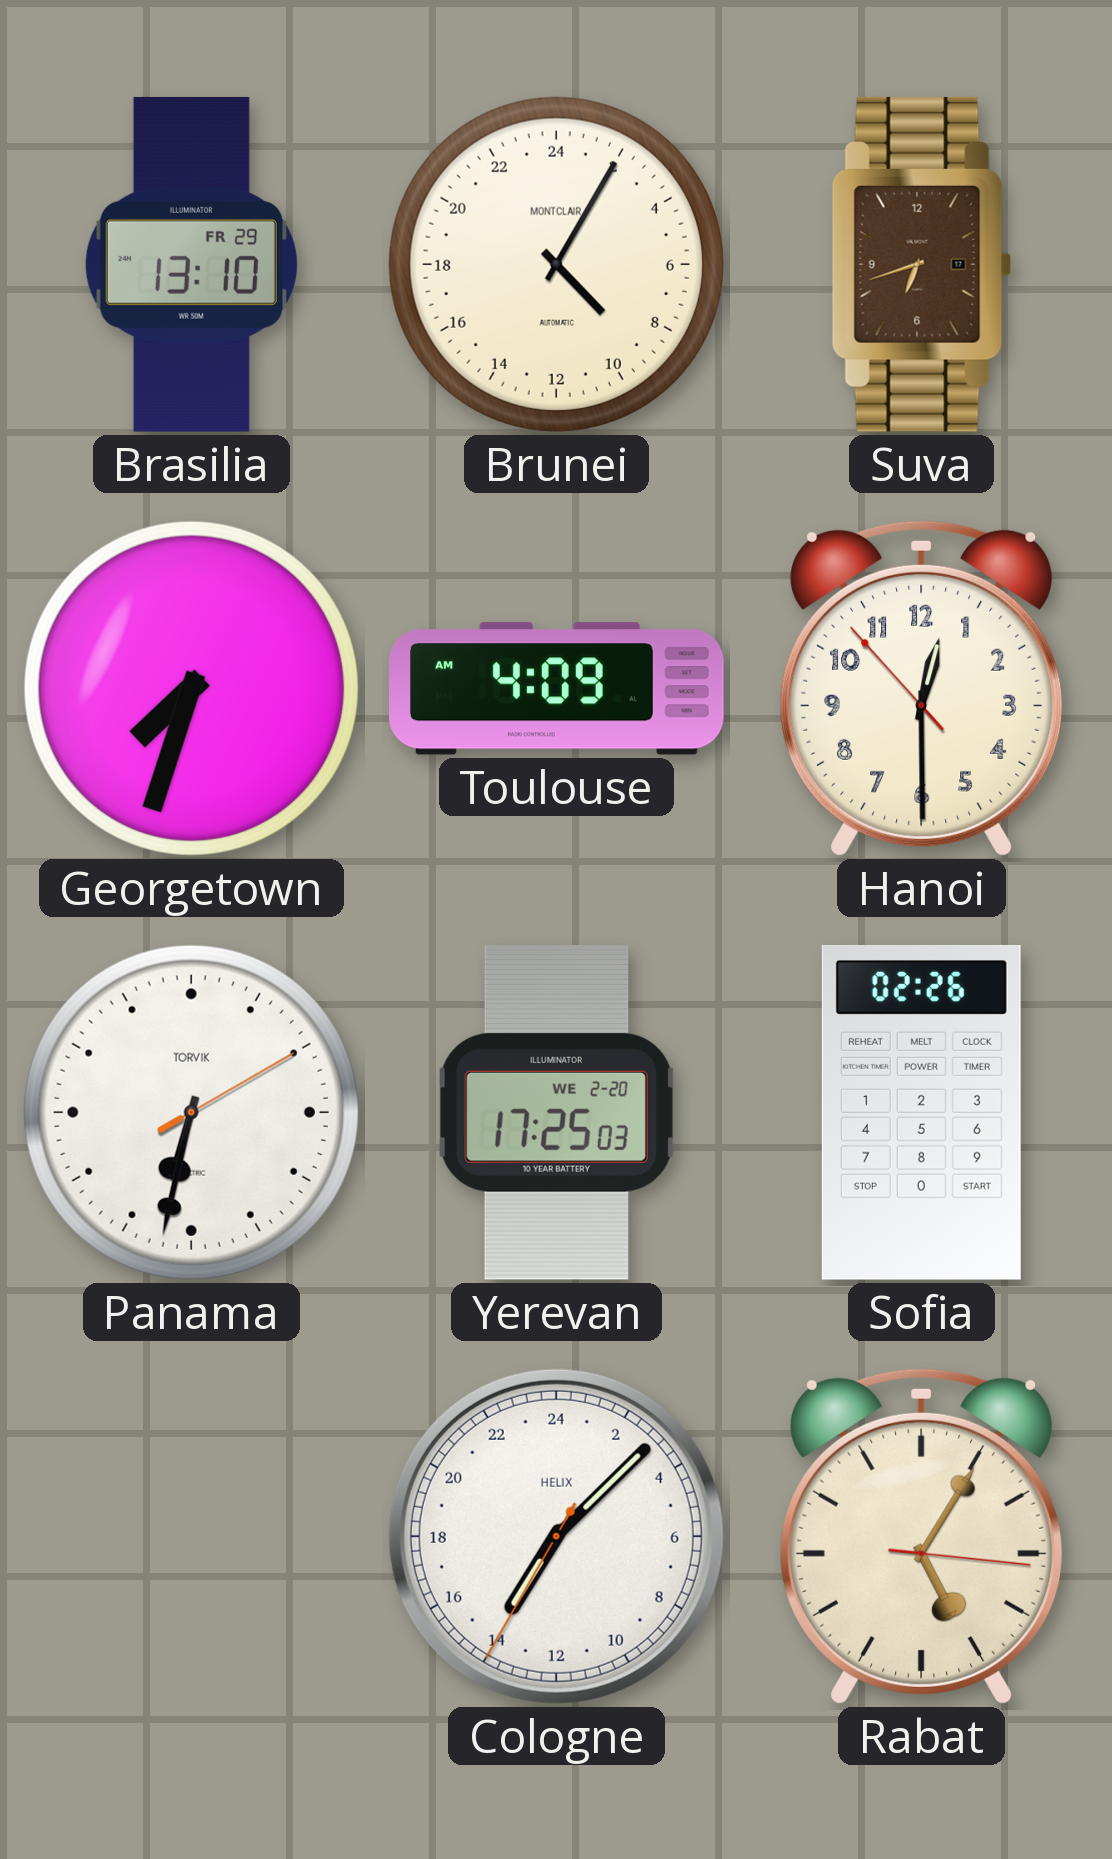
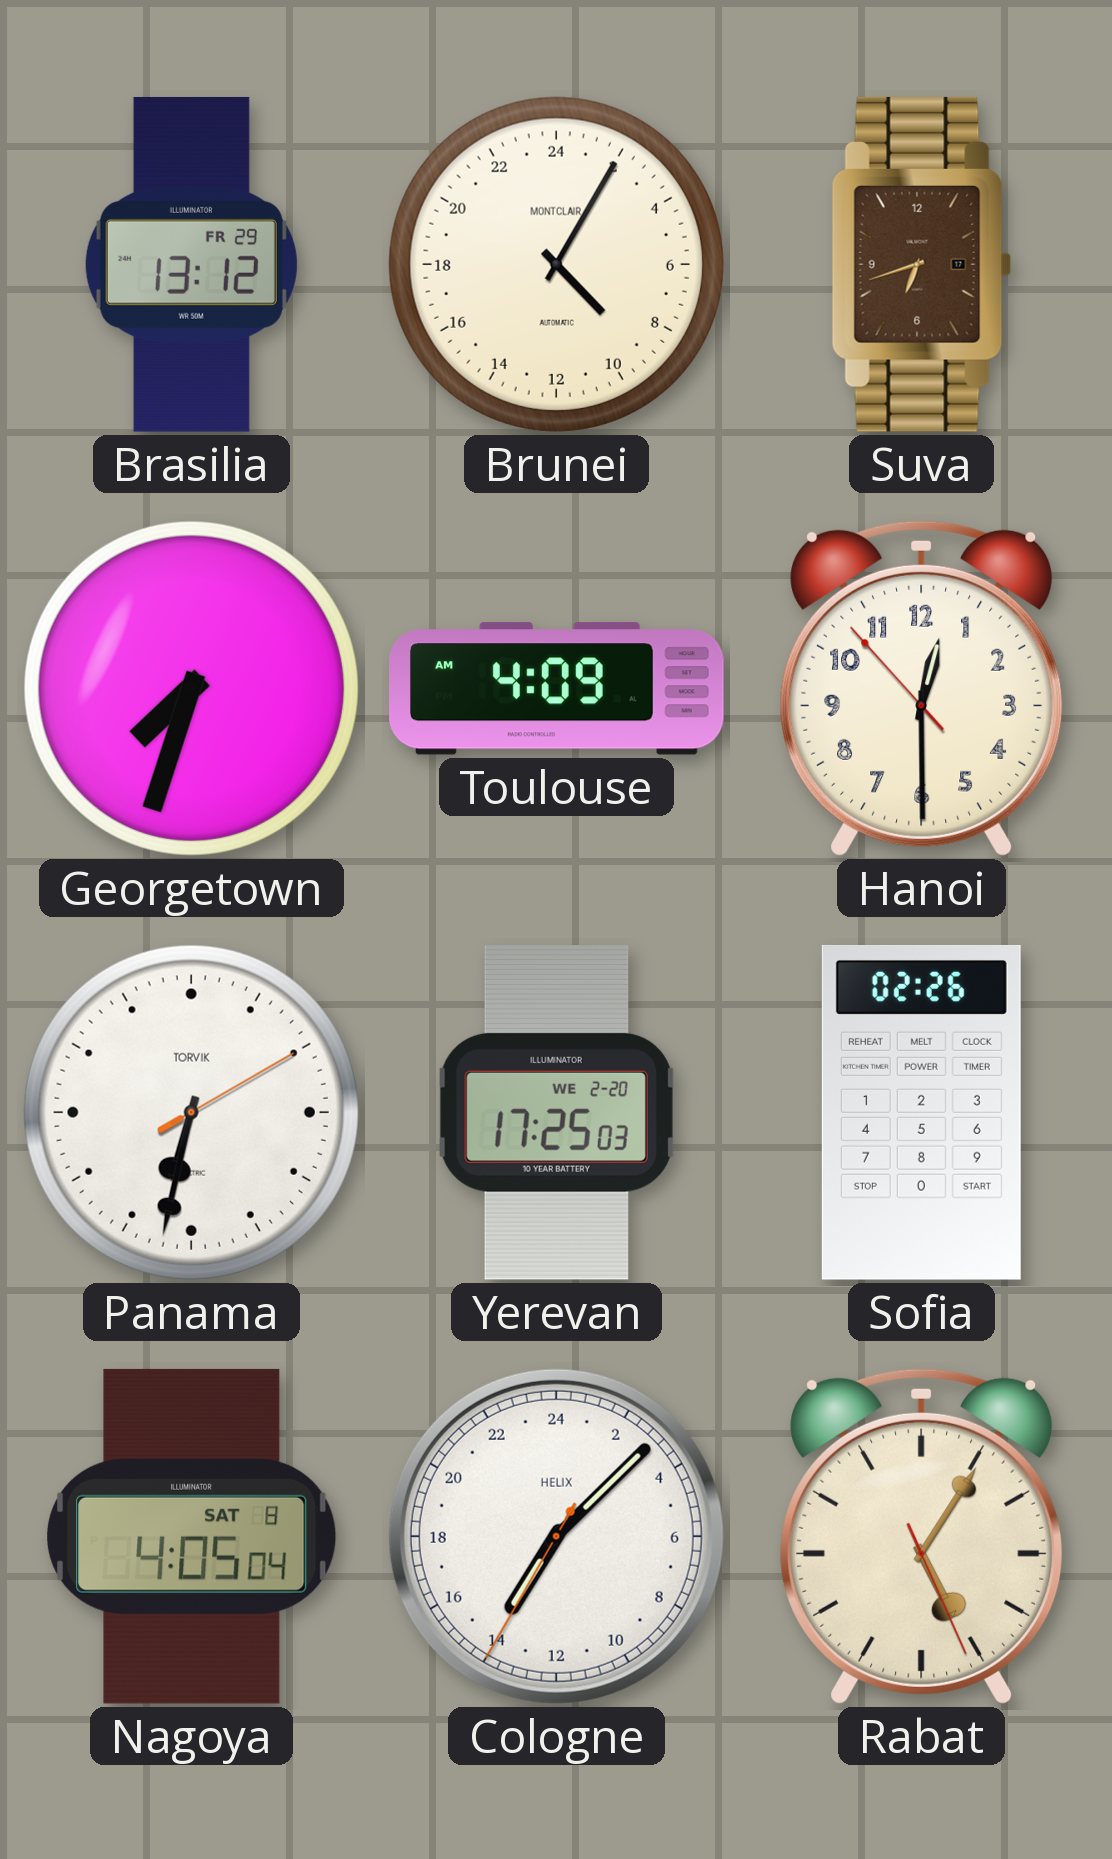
Brasilia: 13:10 -> 13:12 (191, 264)
Nagoya: none -> 4:05 (192, 1536)
Rabat: 5:05:16 -> 5:05:26 (922, 1536)
